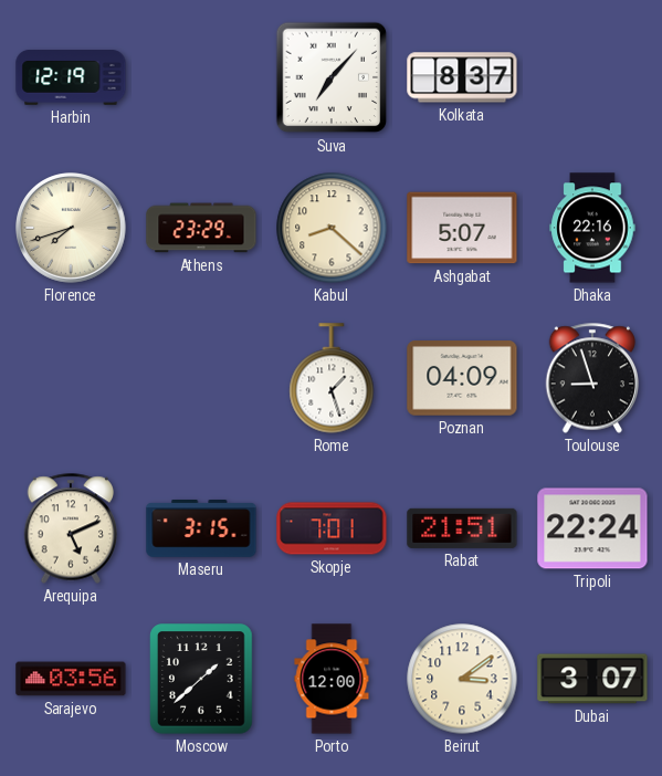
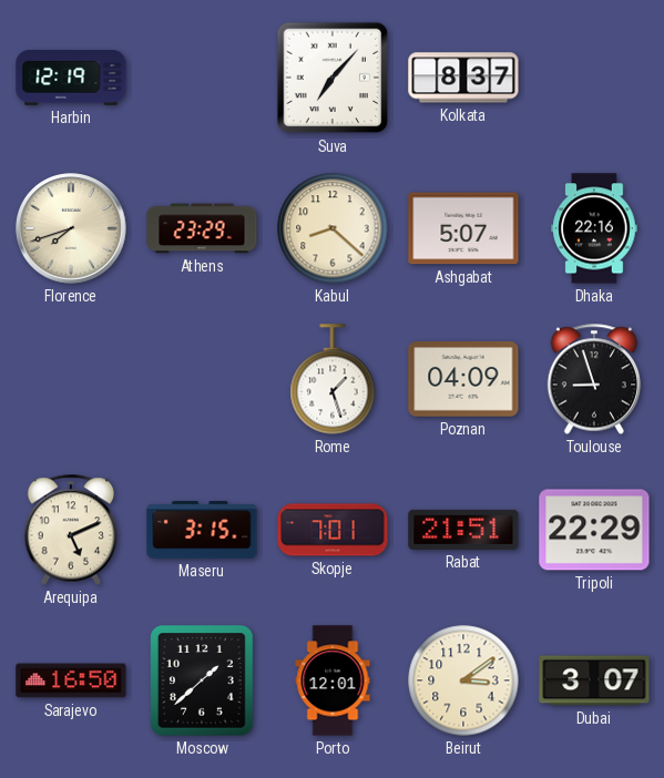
Tripoli: 22:24 -> 22:29 (594, 530)
Sarajevo: 03:56 -> 16:50 (71, 680)
Porto: 12:00 -> 12:01 (333, 680)
